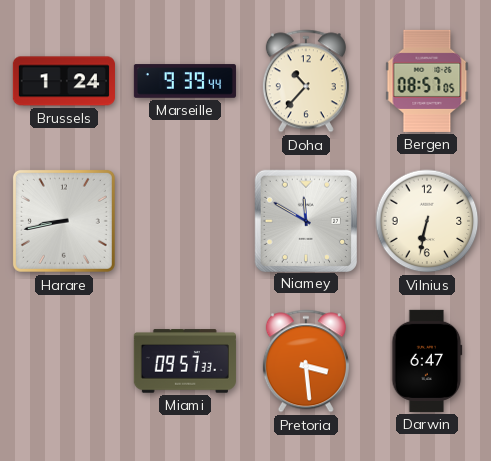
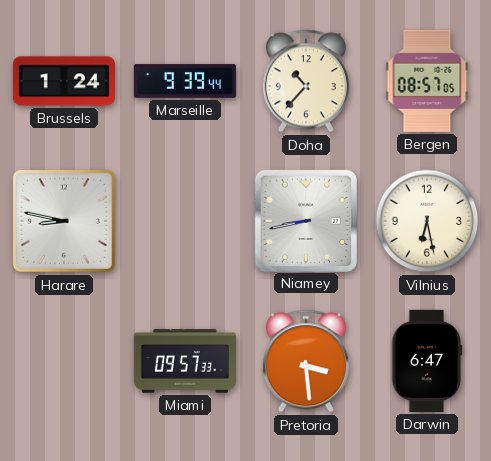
Harare: 8:43 -> 8:47 (64, 221)
Niamey: 11:50 -> 8:43 (305, 220)
Vilnius: 6:32 -> 6:28 (427, 221)
